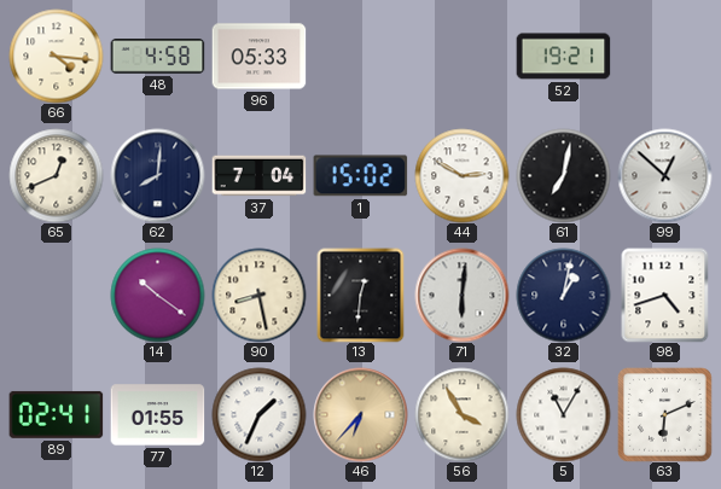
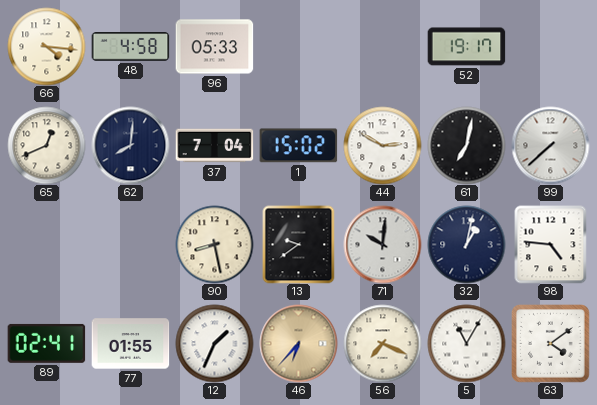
52: 19:21 -> 19:17 (466, 47)
99: 12:52 -> 7:38 (550, 145)
14: 10:21 -> none (157, 295)
13: 12:31 -> 9:39 (299, 244)
71: 6:01 -> 10:01 (382, 244)
98: 4:42 -> 4:46 (551, 244)
56: 3:55 -> 7:19 (382, 343)
63: 6:11 -> 4:09 (551, 344)
